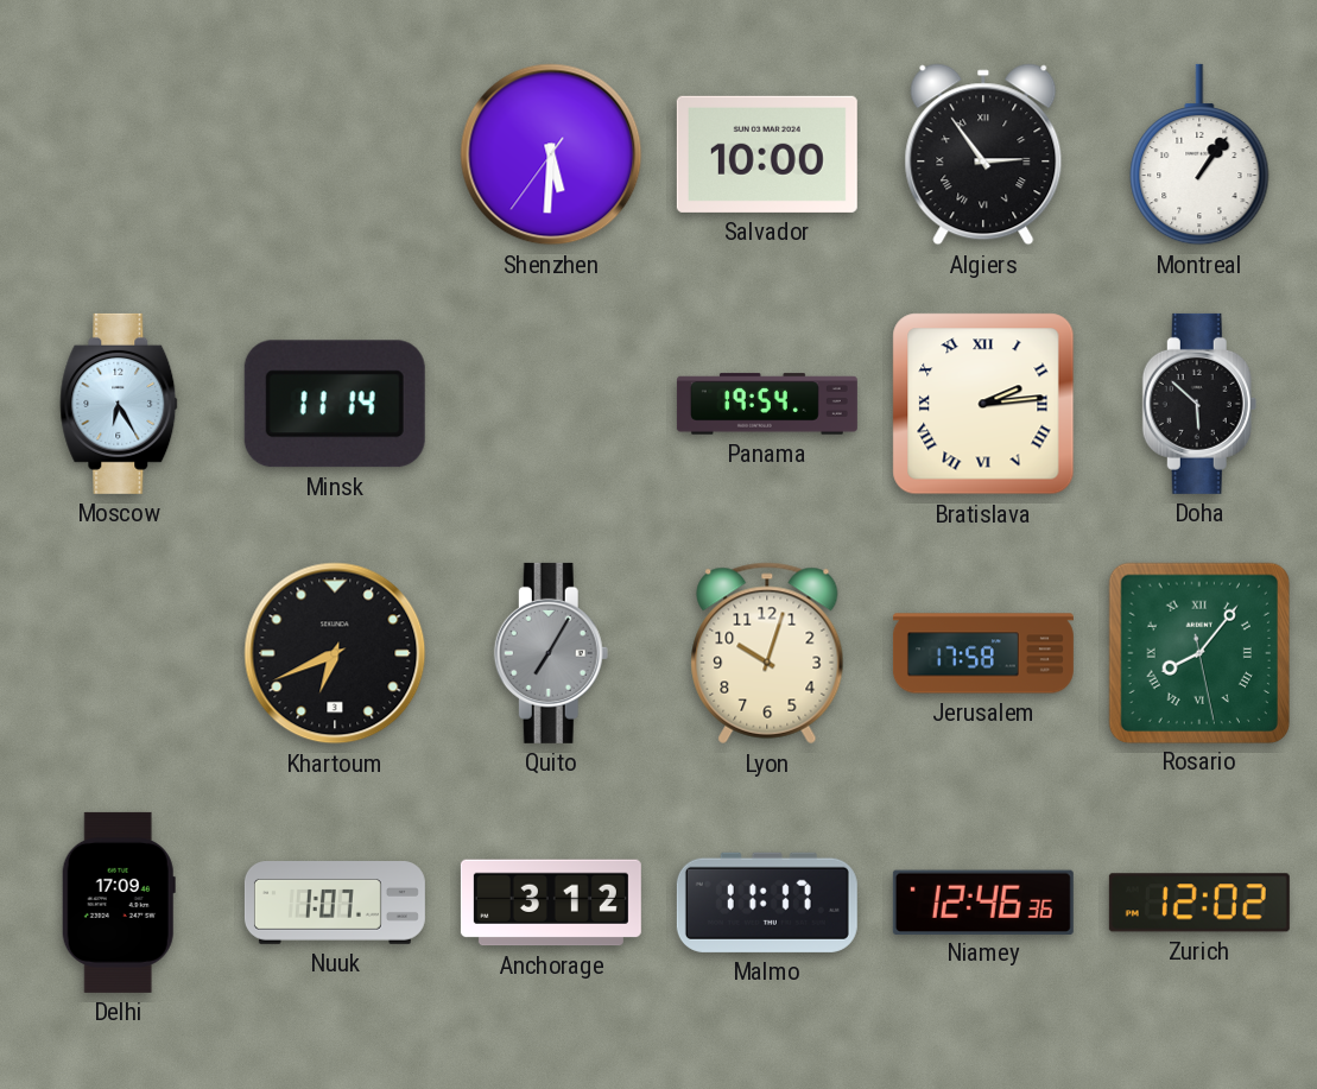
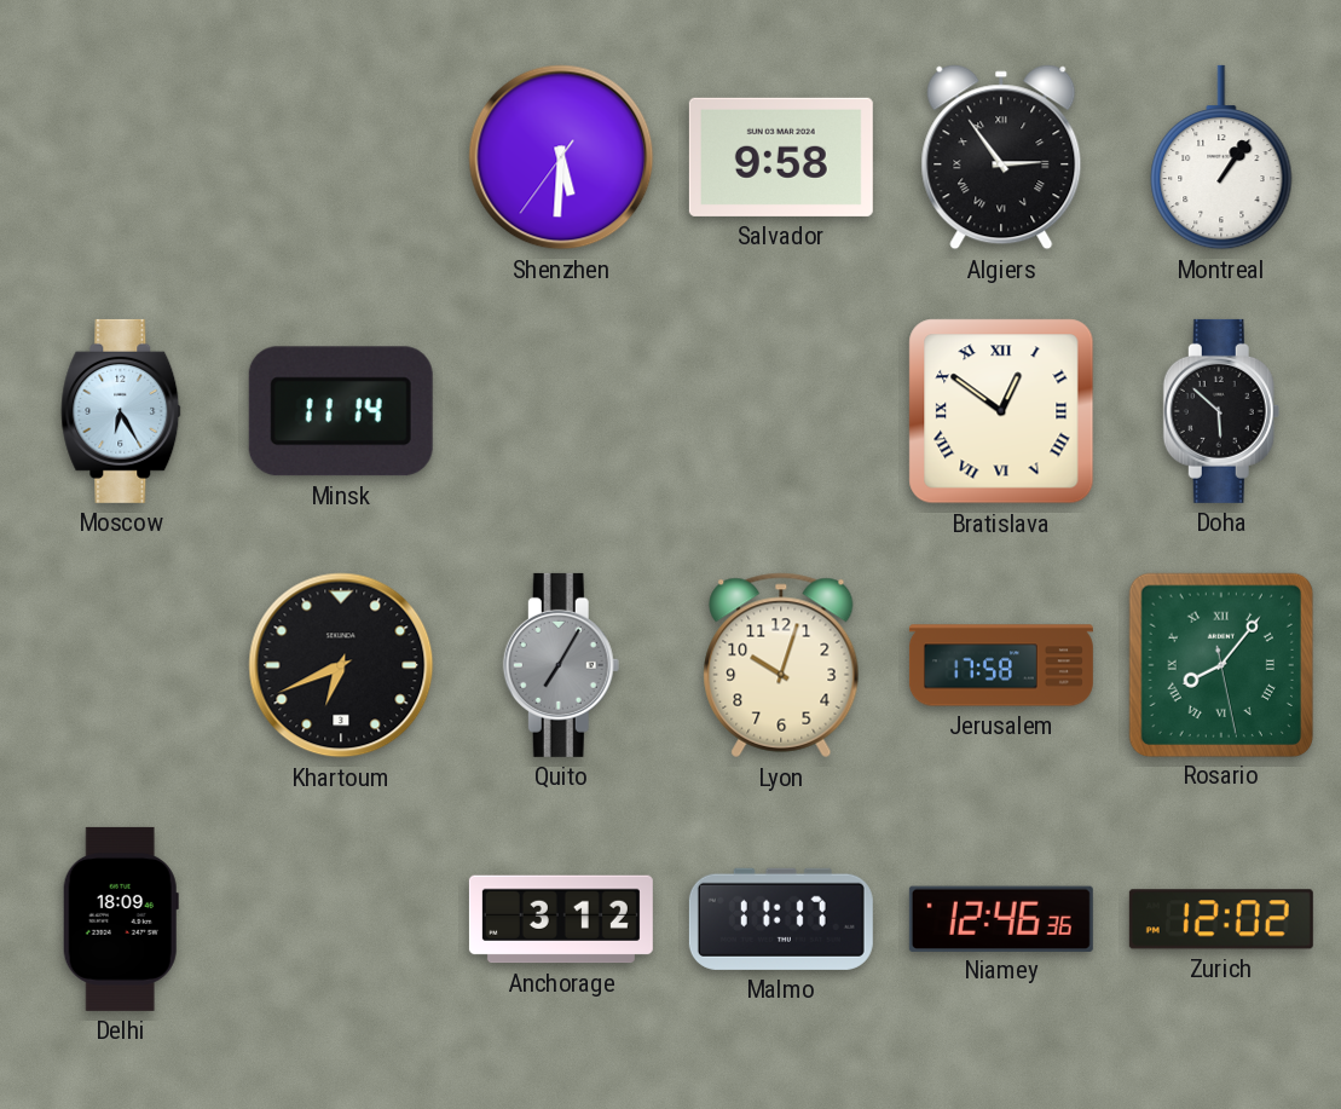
Salvador: 10:00 -> 9:58 (781, 157)
Panama: 19:54 -> none (767, 404)
Bratislava: 2:14 -> 12:51 (1001, 411)
Delhi: 17:09 -> 18:09 (121, 919)
Nuuk: 1:07 -> none (335, 904)
